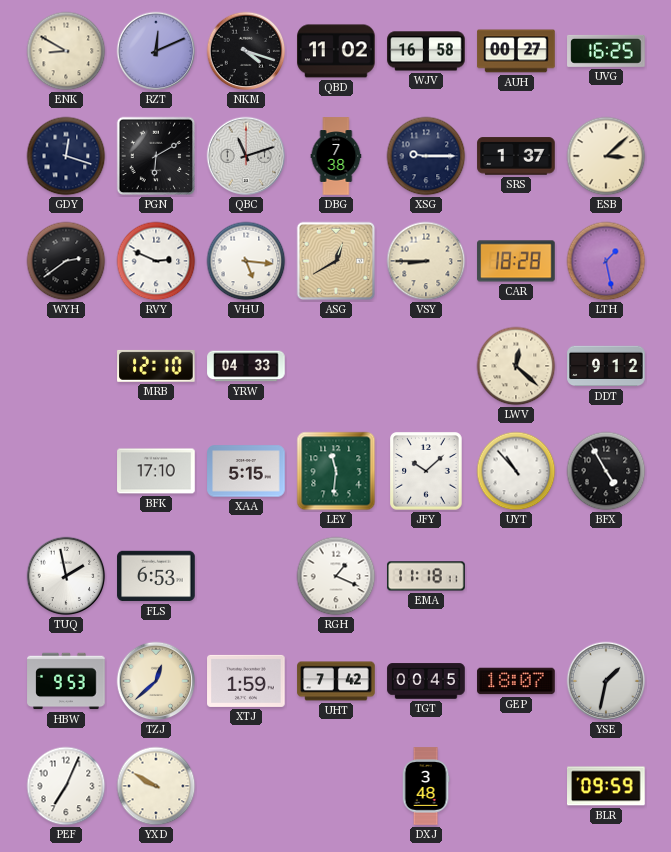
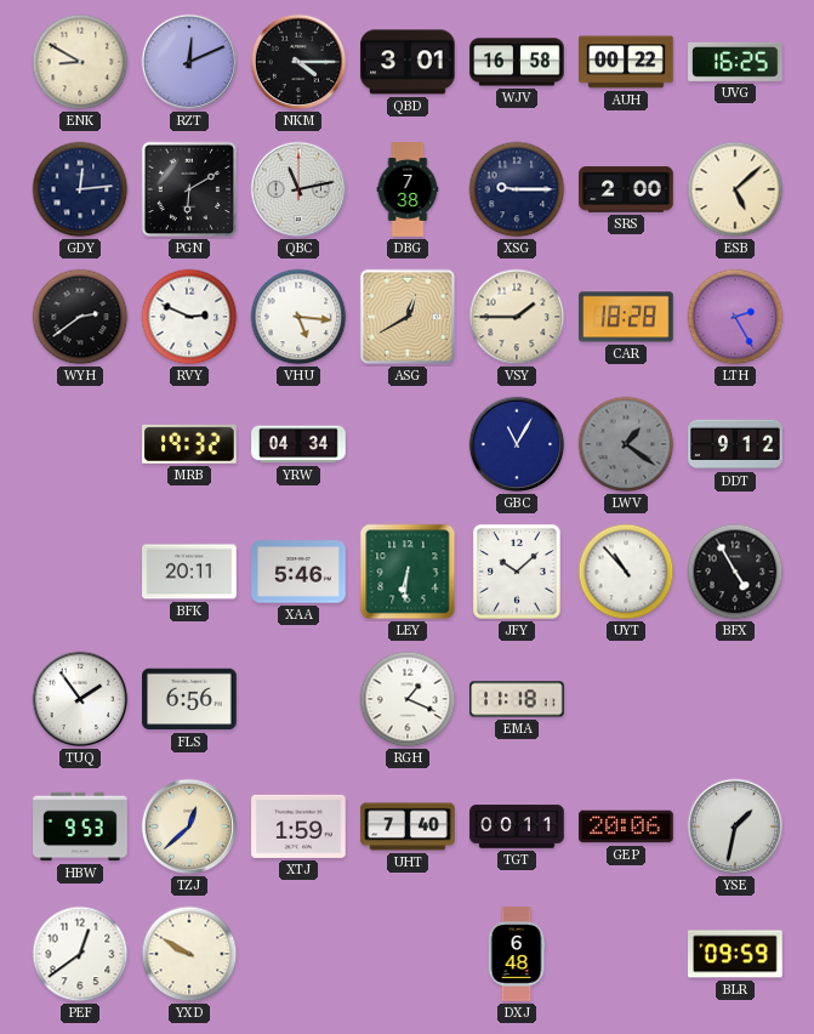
NKM: 4:18 -> 4:15 (298, 62)
QBD: 11:02 -> 3:01 (408, 62)
AUH: 00:27 -> 00:22 (626, 62)
GDY: 12:18 -> 12:14 (80, 189)
QBC: 11:12 -> 11:13 (298, 189)
SRS: 1:37 -> 2:00 (626, 189)
ESB: 3:08 -> 5:08 (735, 189)
VSY: 8:45 -> 1:45 (517, 317)
LTH: 1:28 -> 2:25 (735, 317)
MRB: 12:10 -> 19:32 (189, 444)
YRW: 04:33 -> 04:34 (298, 444)
GBC: none -> 11:05 (517, 444)
LWV: 12:22 -> 1:21 (626, 444)
LWV dial: cream -> grey (626, 444)
BFK: 17:10 -> 20:11 (189, 572)
XAA: 5:15 -> 5:46 (298, 572)
LEY: 11:31 -> 6:31 (408, 572)
TUQ: 1:58 -> 1:54 (80, 699)
FLS: 6:53 -> 6:56 (189, 699)
UHT: 7:42 -> 7:40 (408, 826)
TGT: 00:45 -> 00:11 (517, 826)
GEP: 18:07 -> 20:06 (626, 826)
PEF: 7:04 -> 12:39 (80, 954)
DXJ: 3:48 -> 6:48 (517, 954)
